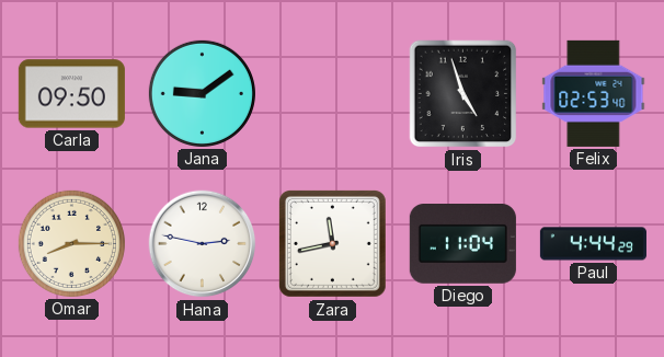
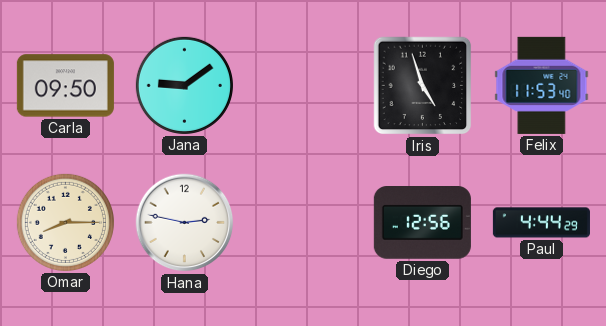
Felix: 02:53 -> 11:53 (542, 85)
Zara: 11:43 -> none (332, 243)
Diego: 11:04 -> 12:56 (422, 223)
